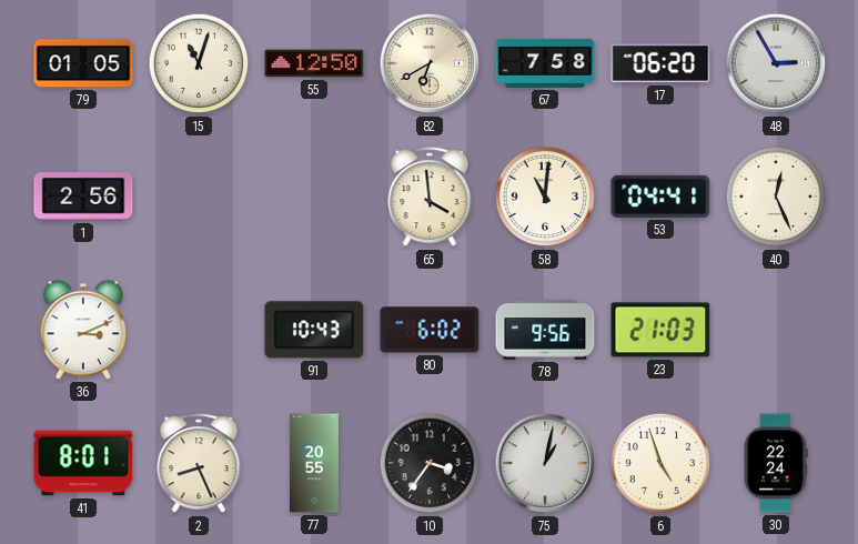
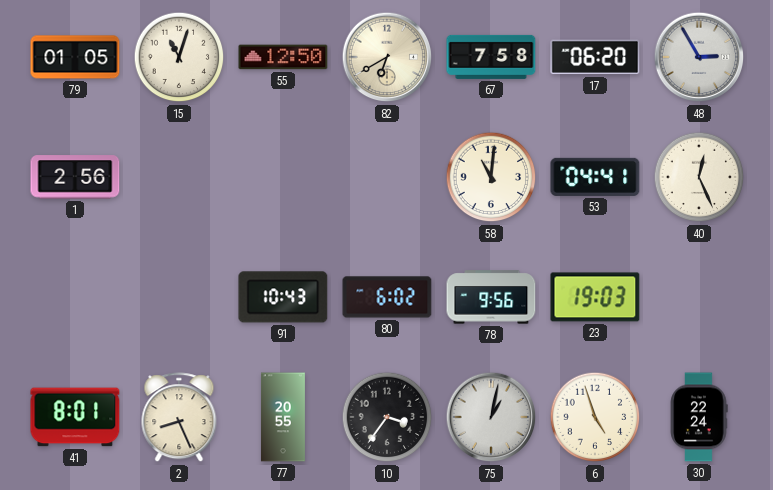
65: 3:59 -> none (430, 198)
36: 3:11 -> none (83, 330)
23: 21:03 -> 19:03 (595, 297)
